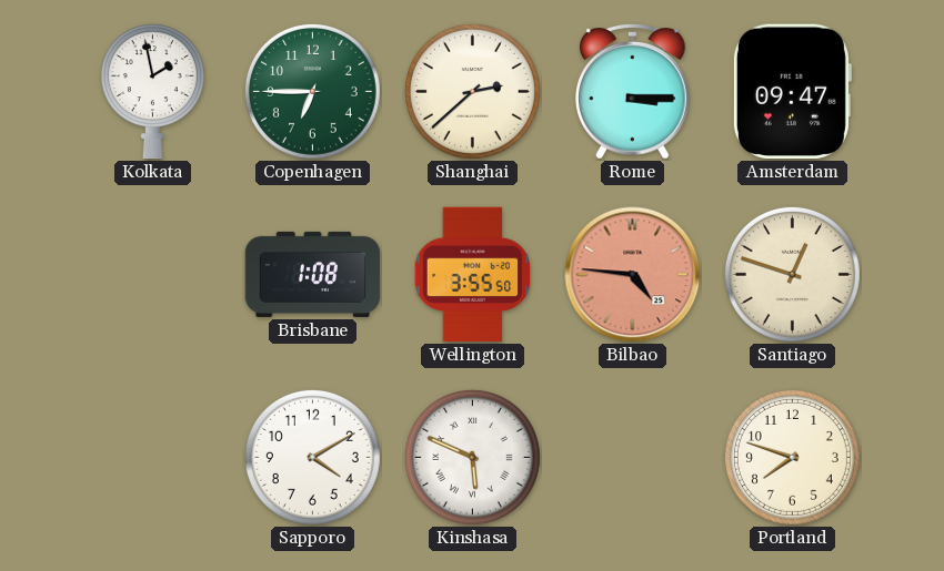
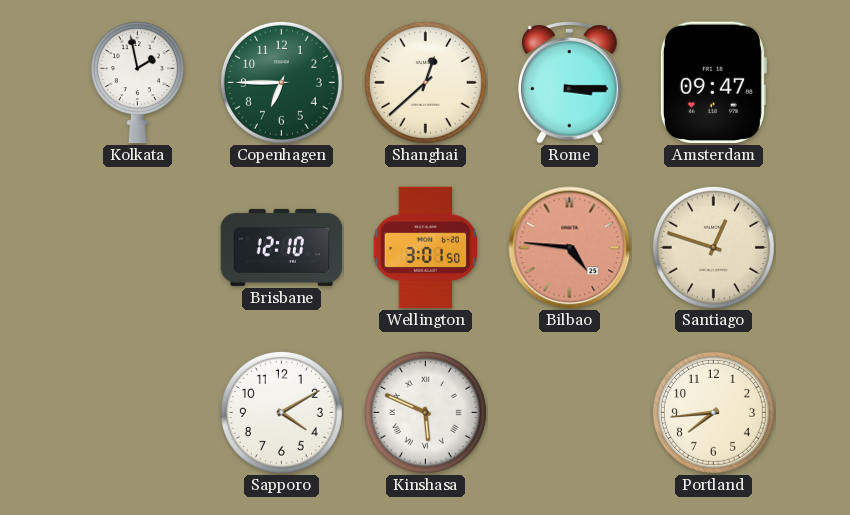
Shanghai: 2:38 -> 12:38 (425, 82)
Brisbane: 1:08 -> 12:10 (282, 247)
Wellington: 3:55 -> 3:01 (426, 248)
Portland: 7:48 -> 7:44 (713, 412)
